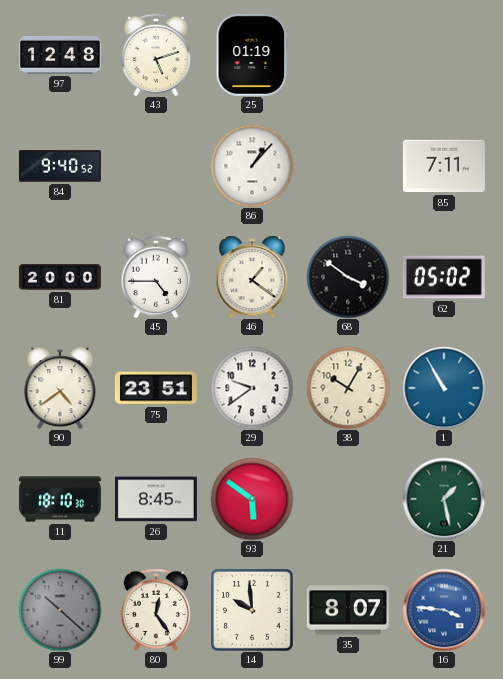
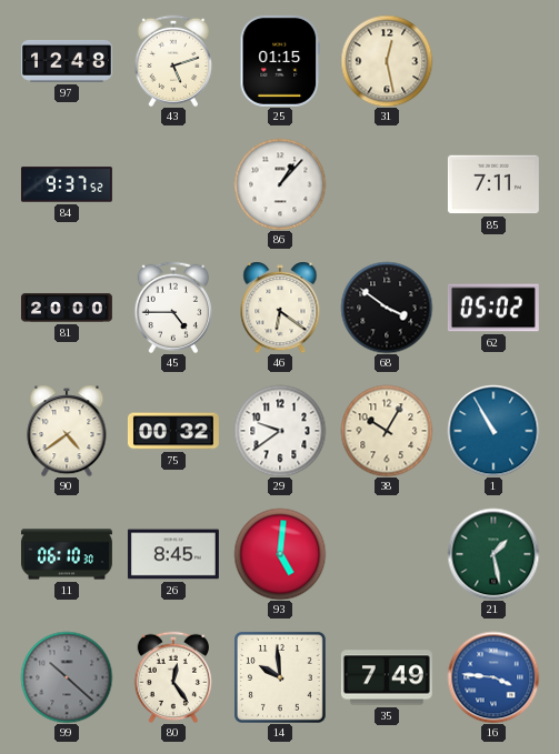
25: 01:19 -> 01:15 (280, 61)
31: none -> 12:28 (387, 61)
84: 9:40 -> 9:37 (67, 184)
46: 1:21 -> 6:21 (280, 308)
75: 23:51 -> 00:32 (173, 431)
11: 18:10 -> 06:10 (67, 554)
93: 5:51 -> 5:01 (280, 554)
35: 8:07 -> 7:49 (387, 677)
